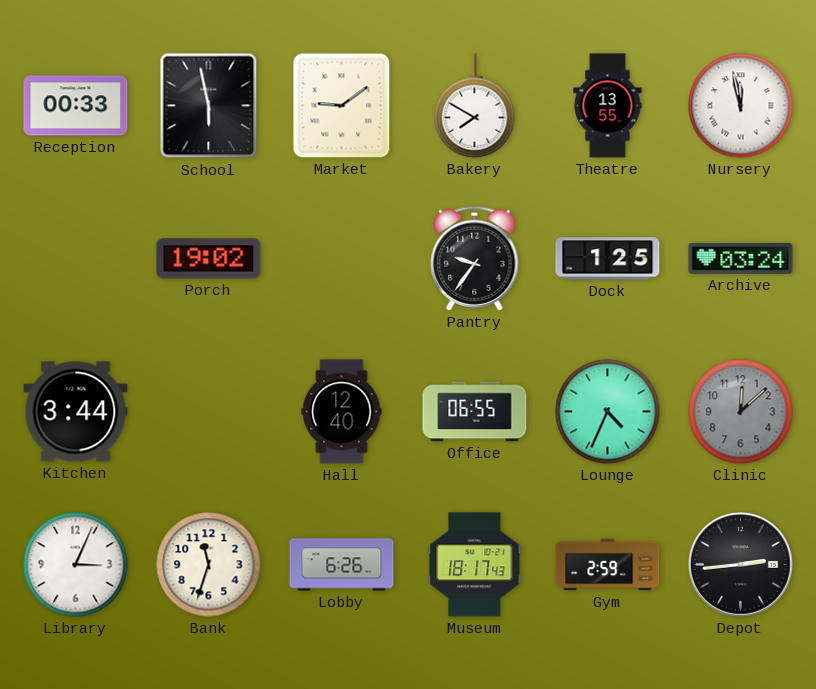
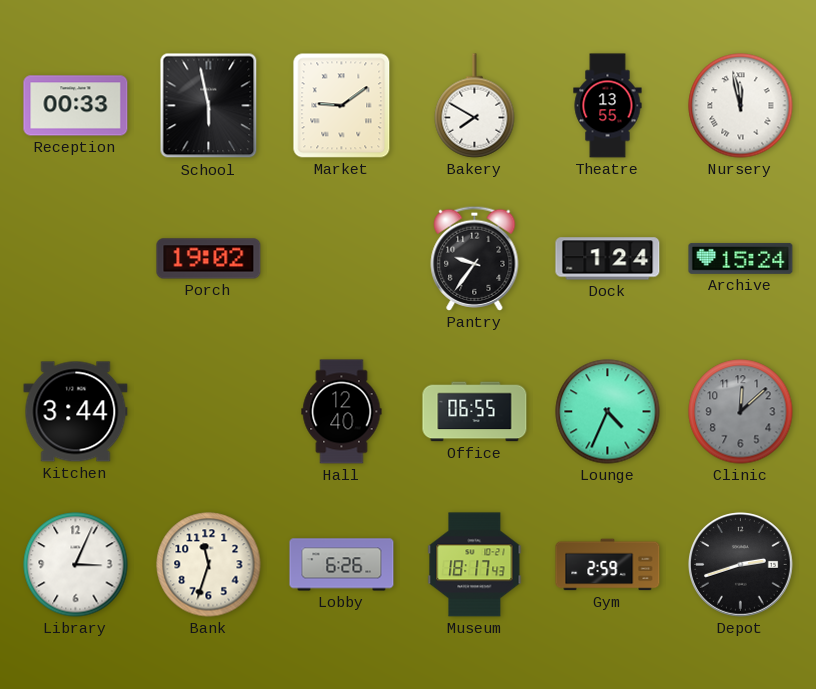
Dock: 1:25 -> 1:24 (608, 259)
Archive: 03:24 -> 15:24 (741, 258)
Depot: 2:44 -> 2:42 (741, 565)
